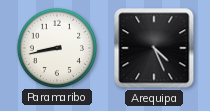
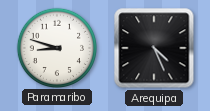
Paramaribo: 8:43 -> 8:48 (56, 47)
